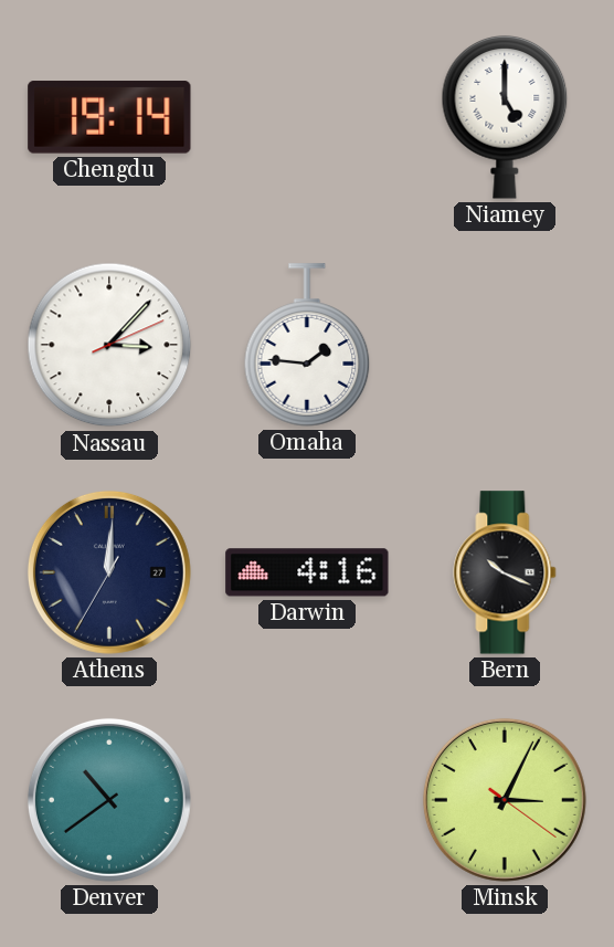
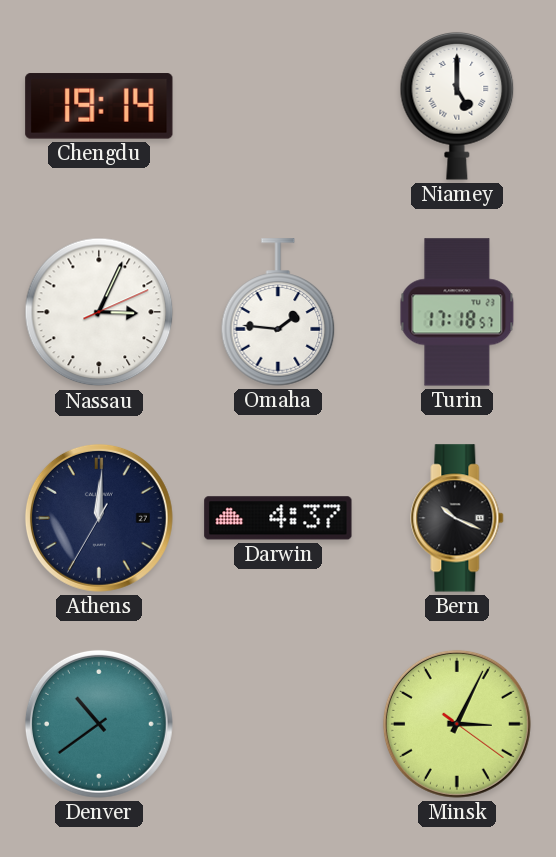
Nassau: 3:07 -> 3:04 (99, 312)
Turin: none -> 17:18 (457, 312)
Darwin: 4:16 -> 4:37 (278, 518)
